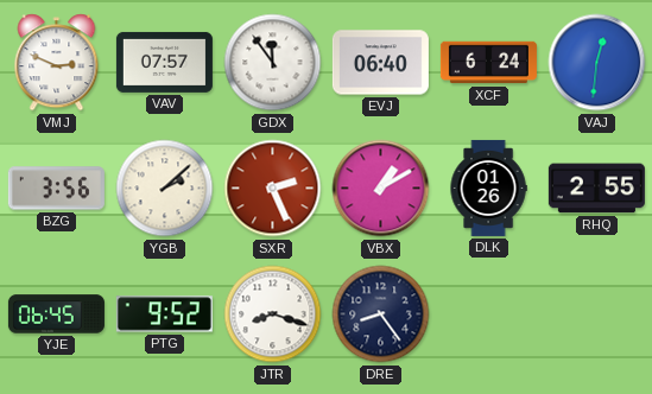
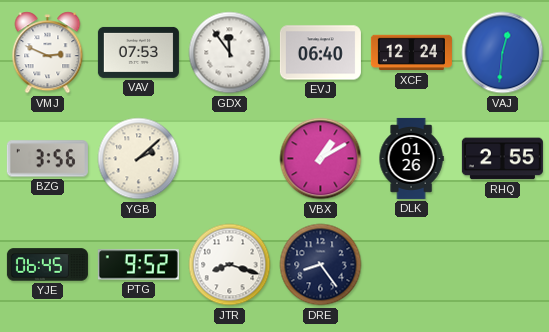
VAV: 07:57 -> 07:53 (138, 52)
XCF: 6:24 -> 12:24 (411, 53)
SXR: 2:26 -> none (273, 189)
